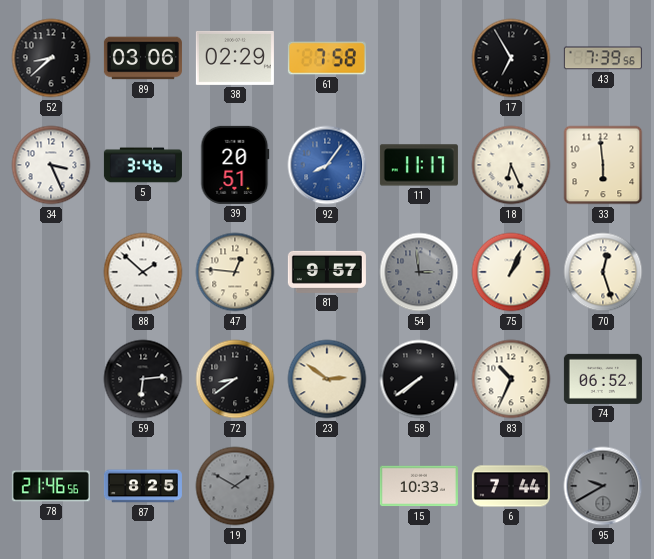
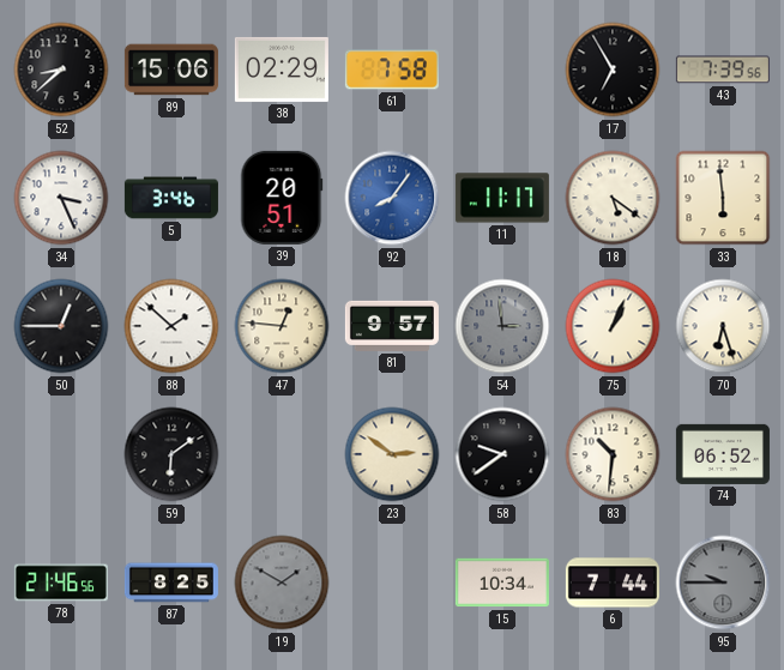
89: 03:06 -> 15:06 (171, 70)
18: 6:26 -> 5:21 (613, 198)
50: none -> 12:45 (61, 326)
70: 12:27 -> 6:27 (723, 326)
59: 6:14 -> 6:09 (171, 454)
72: 8:39 -> none (235, 379)
58: 7:39 -> 9:39 (502, 454)
83: 10:34 -> 10:31 (613, 454)
15: 10:33 -> 10:34 (502, 583)
95: 9:40 -> 9:45 (723, 583)
